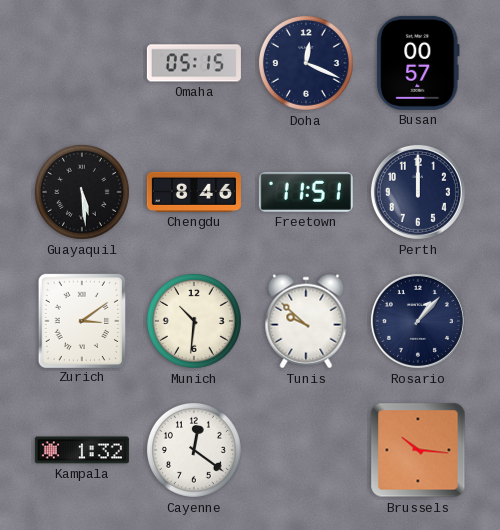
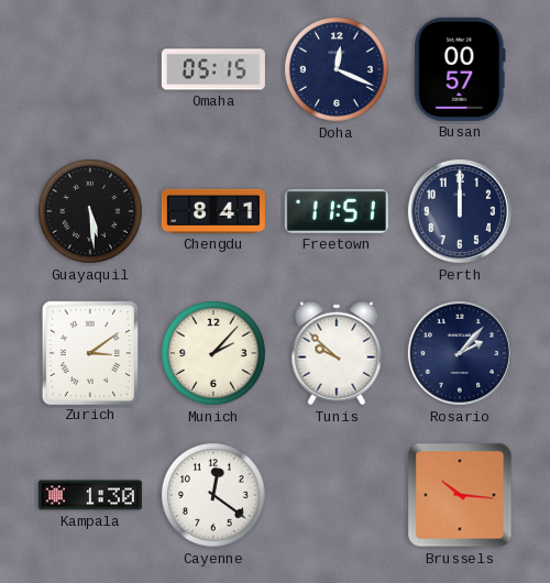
Chengdu: 8:46 -> 8:41 (213, 211)
Munich: 10:31 -> 2:07 (213, 353)
Rosario: 1:07 -> 2:07 (460, 353)
Kampala: 1:32 -> 1:30 (90, 495)
